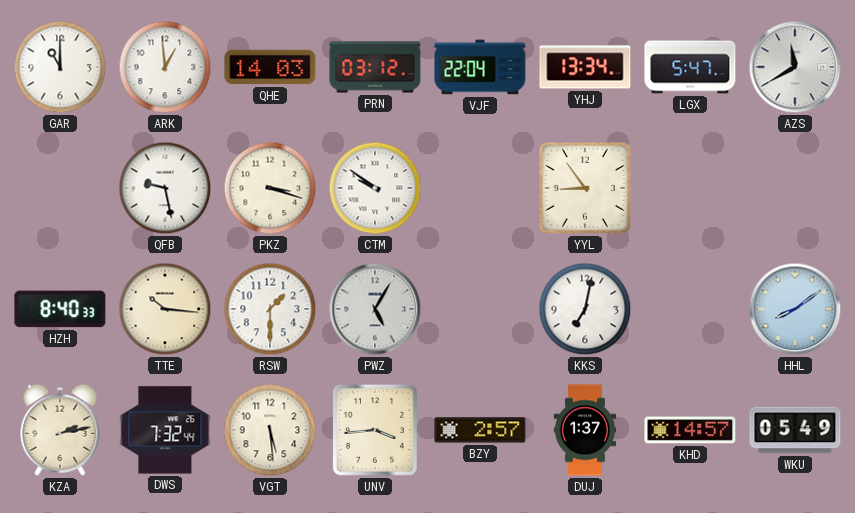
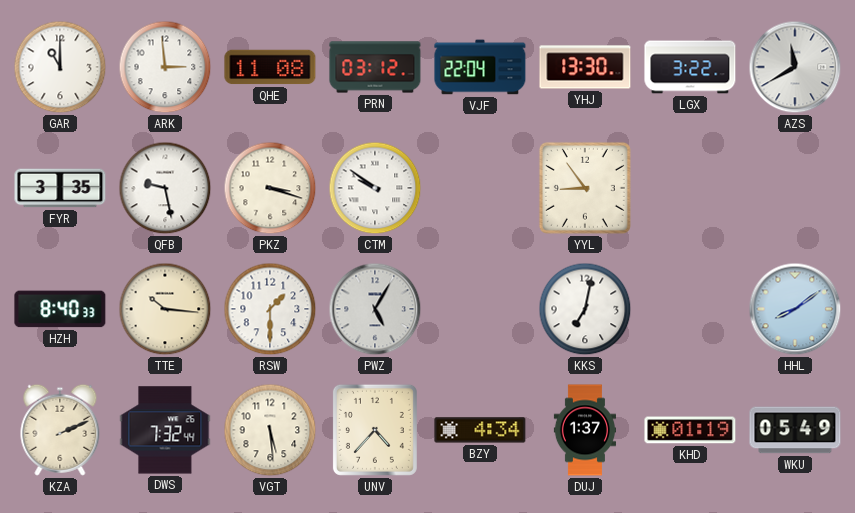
ARK: 12:59 -> 2:59 (165, 67)
QHE: 14:03 -> 11:08 (270, 67)
YHJ: 13:34 -> 13:30 (585, 67)
LGX: 5:47 -> 3:22 (690, 67)
FYR: none -> 3:35 (60, 188)
KZA: 2:13 -> 2:11 (60, 430)
UNV: 3:44 -> 4:37 (375, 430)
BZY: 2:57 -> 4:34 (480, 430)
KHD: 14:57 -> 01:19 (690, 430)
